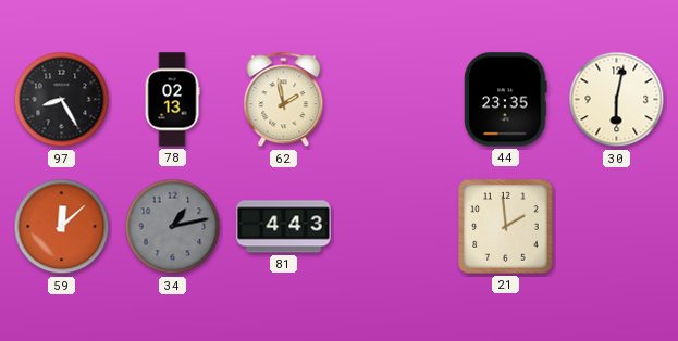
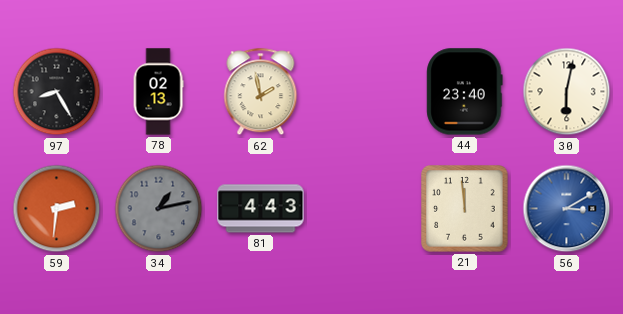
44: 23:35 -> 23:40 (465, 92)
59: 12:08 -> 2:31 (57, 209)
21: 1:59 -> 11:59 (465, 209)
56: none -> 3:10 (567, 209)
